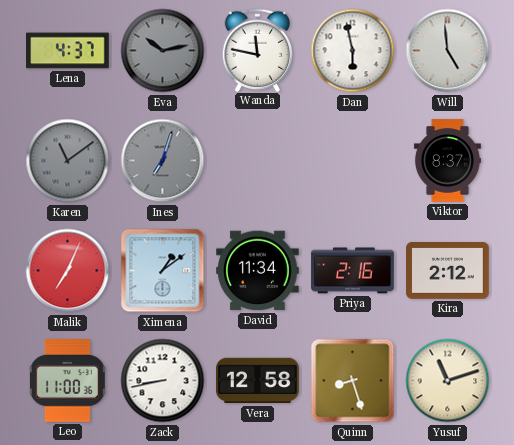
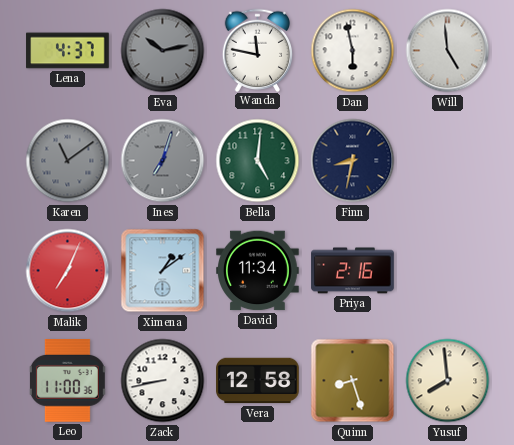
Bella: none -> 5:01 (258, 161)
Finn: none -> 8:32 (353, 161)
Viktor: 8:37 -> none (447, 161)
Kira: 2:12 -> none (448, 271)
Yusuf: 11:12 -> 7:59 (448, 381)
